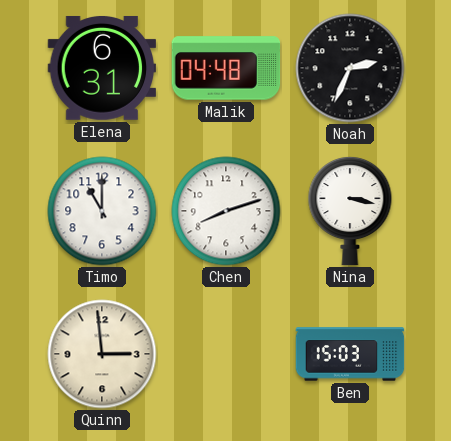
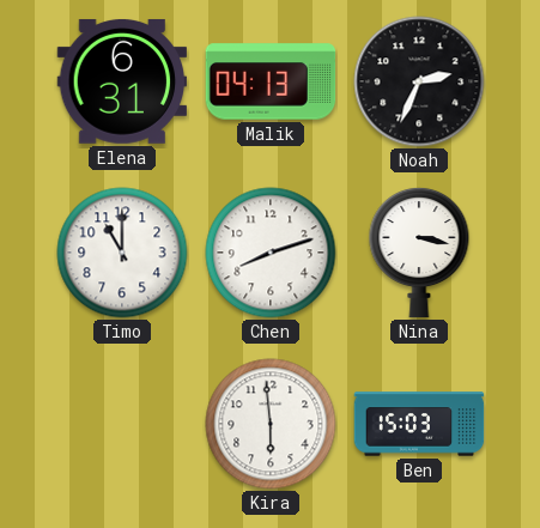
Malik: 04:48 -> 04:13 (271, 81)
Quinn: 2:59 -> none (102, 354)
Kira: none -> 5:59 (271, 424)
